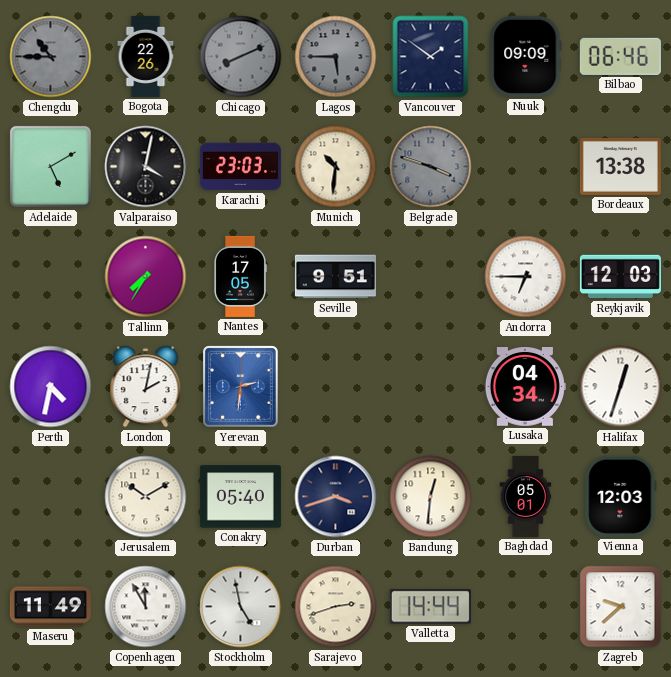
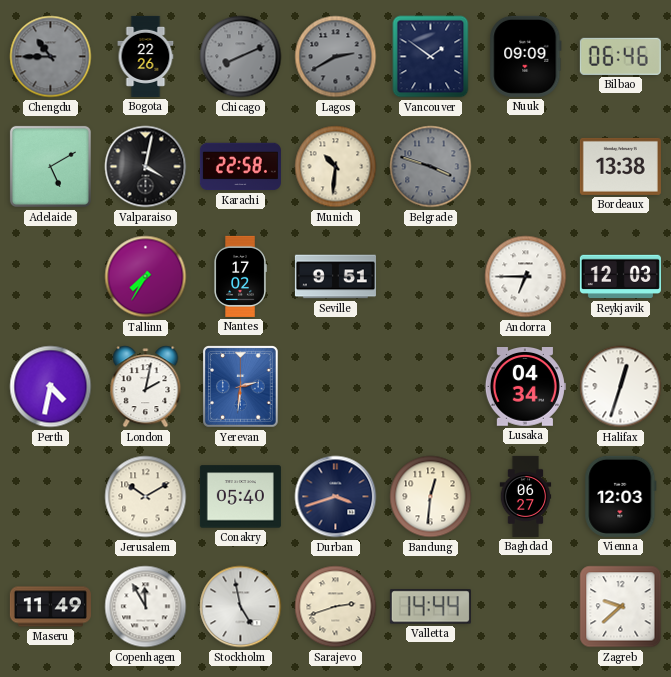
Lagos: 5:45 -> 2:40 (336, 57)
Karachi: 23:03 -> 22:58 (240, 167)
Nantes: 17:05 -> 17:02 (240, 276)
Baghdad: 05:01 -> 06:27 (526, 496)
